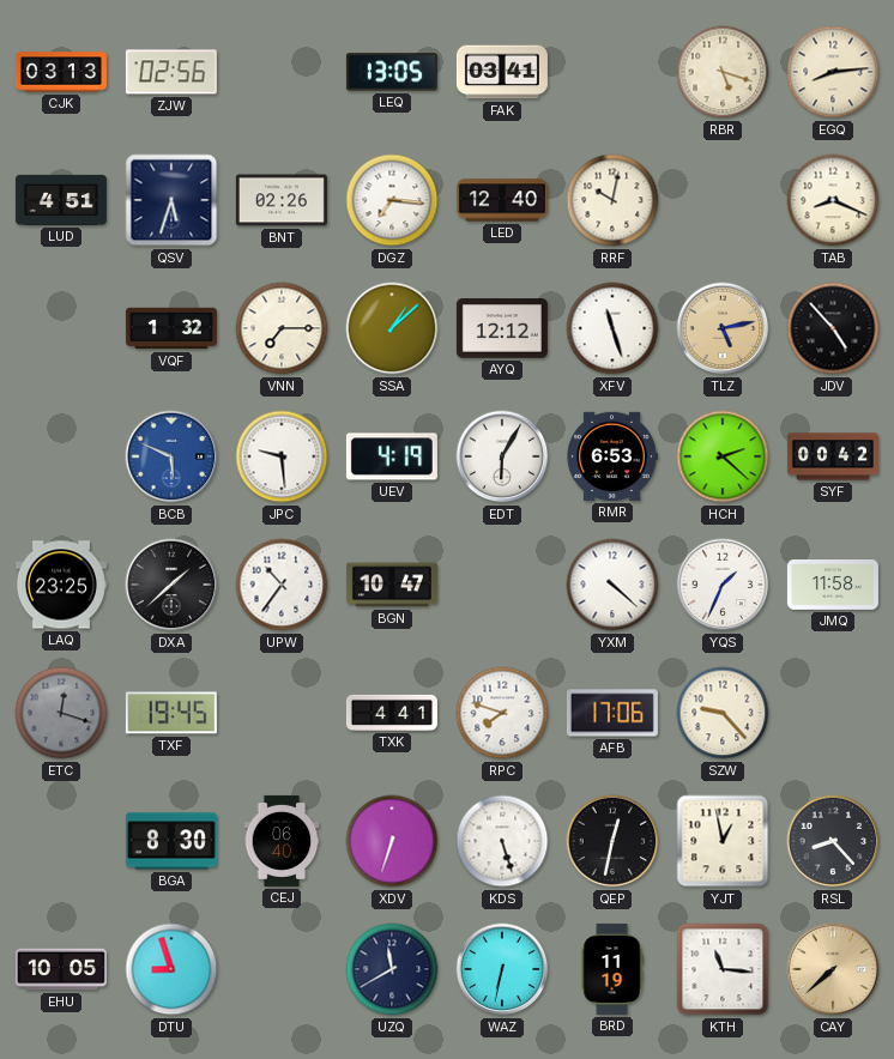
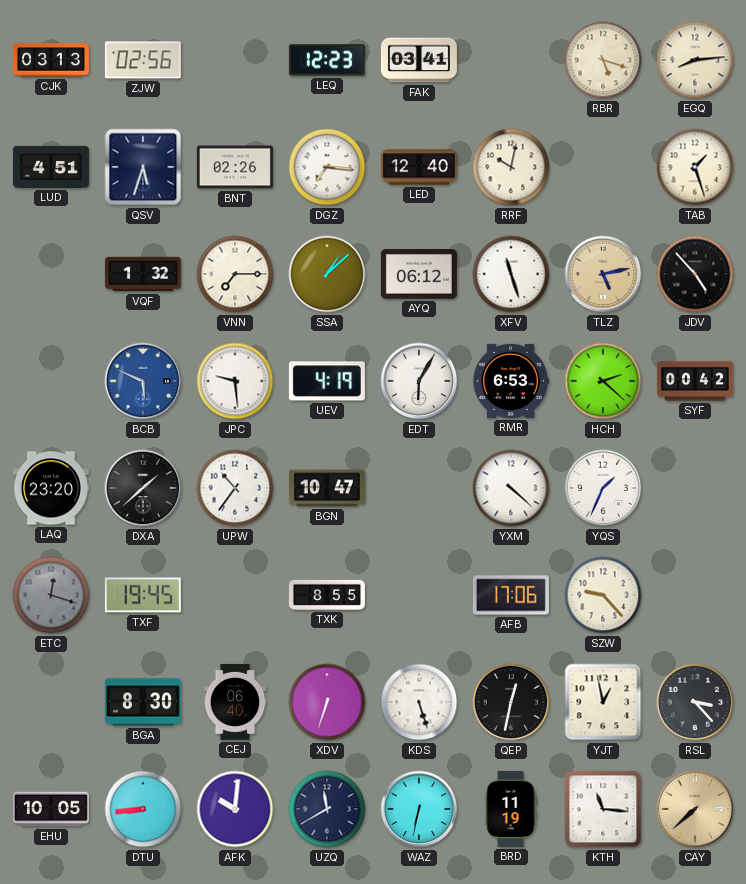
LEQ: 13:05 -> 12:23 (327, 60)
TAB: 8:19 -> 1:27 (695, 167)
AYQ: 12:12 -> 06:12 (419, 274)
LAQ: 23:25 -> 23:20 (51, 488)
JMQ: 11:58 -> none (833, 586)
TXK: 4:41 -> 8:55 (327, 595)
RPC: 7:48 -> none (502, 713)
RSL: 8:23 -> 3:23 (695, 702)
DTU: 8:57 -> 8:44 (143, 809)
AFK: none -> 10:01 (235, 809)
